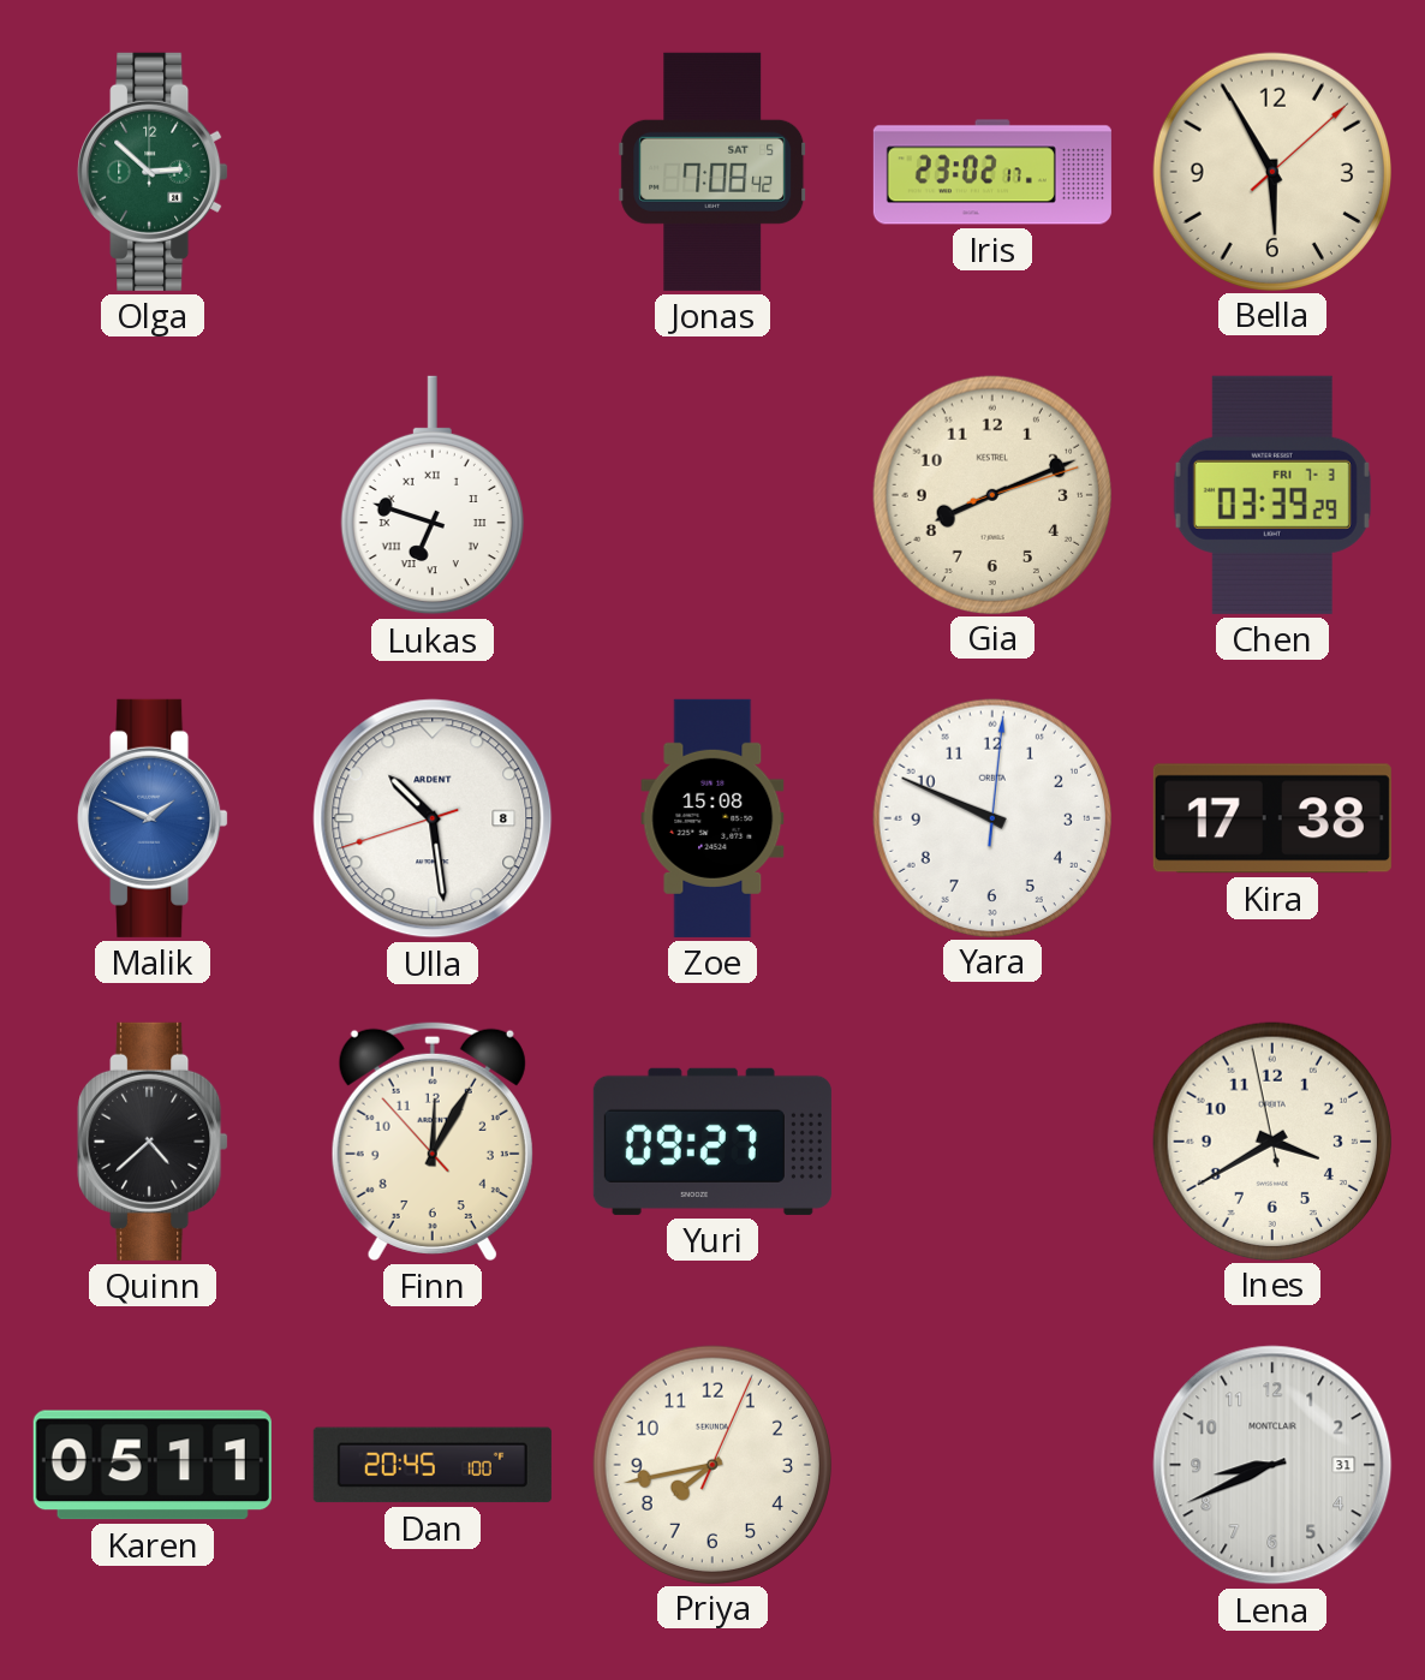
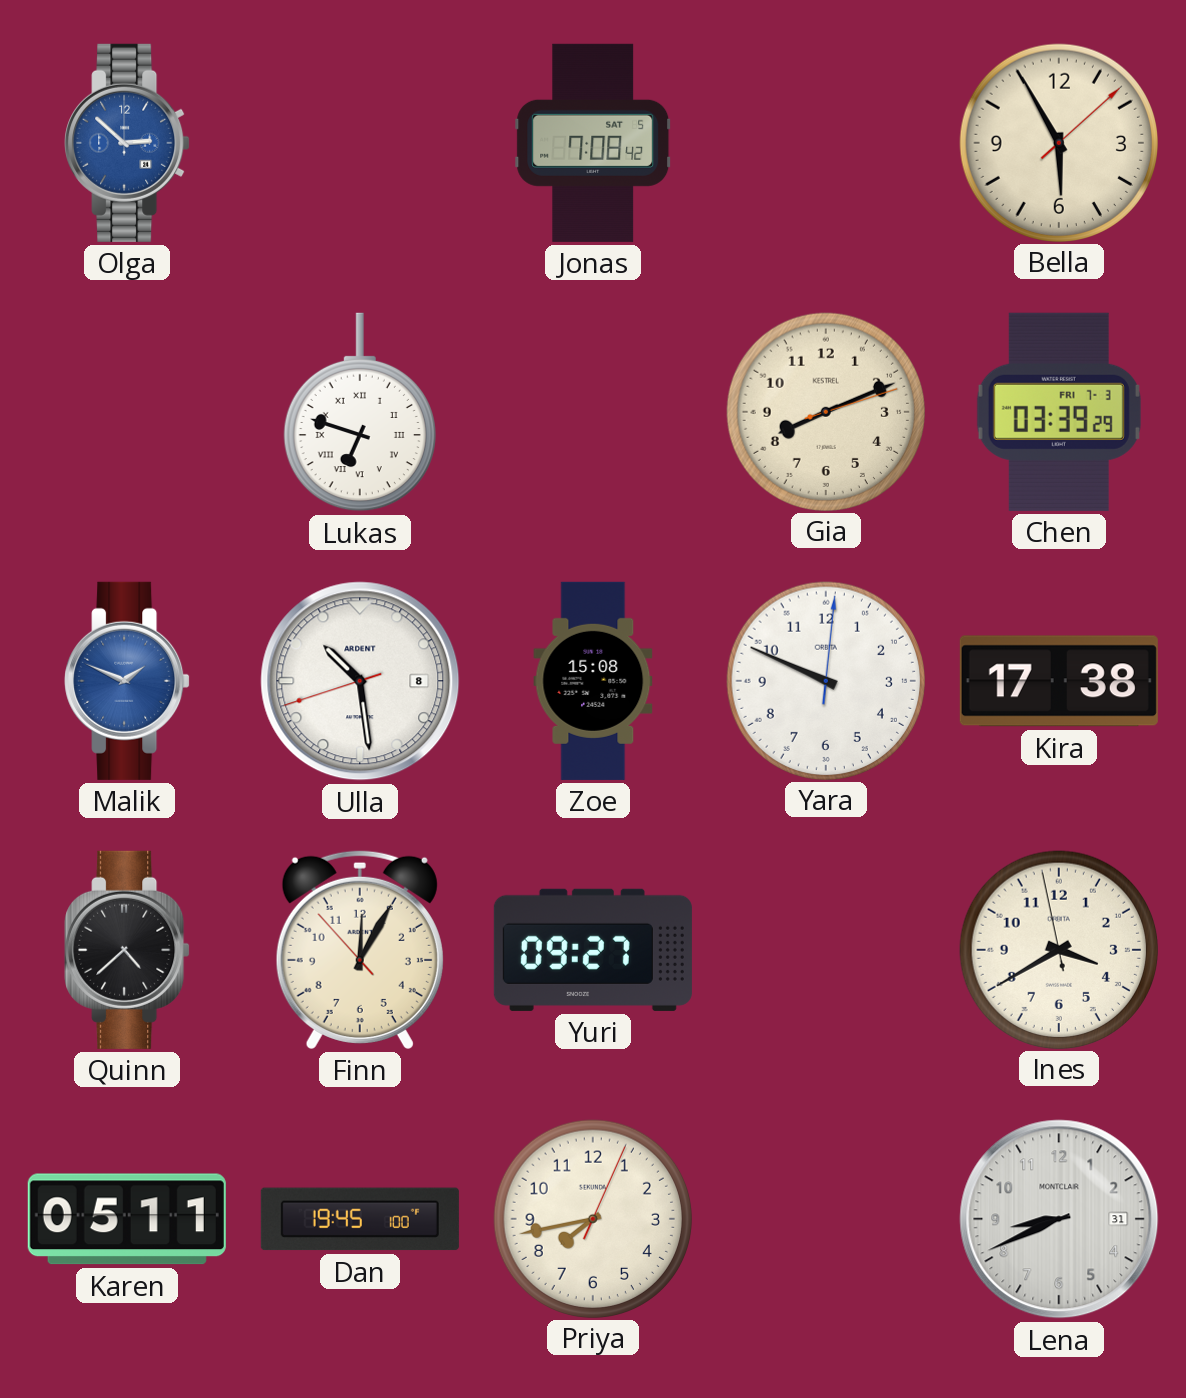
Olga dial: green -> blue (127, 143)
Iris: 23:02 -> none (992, 172)
Dan: 20:45 -> 19:45 (360, 1219)
